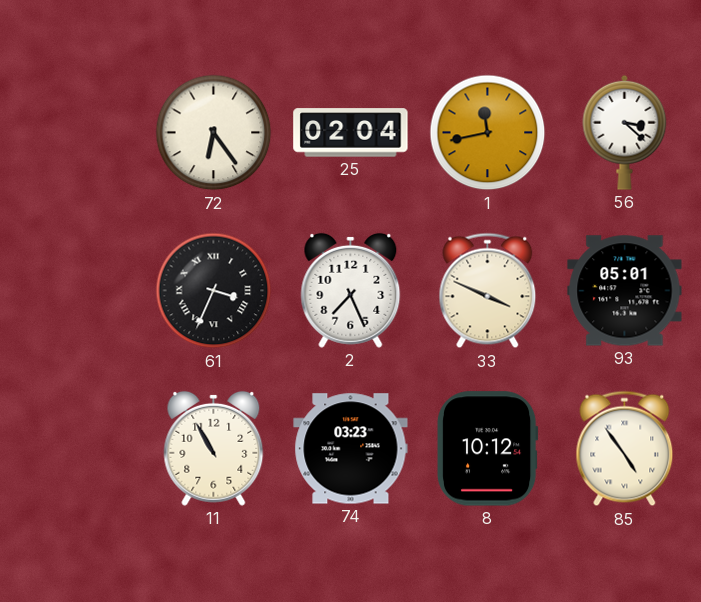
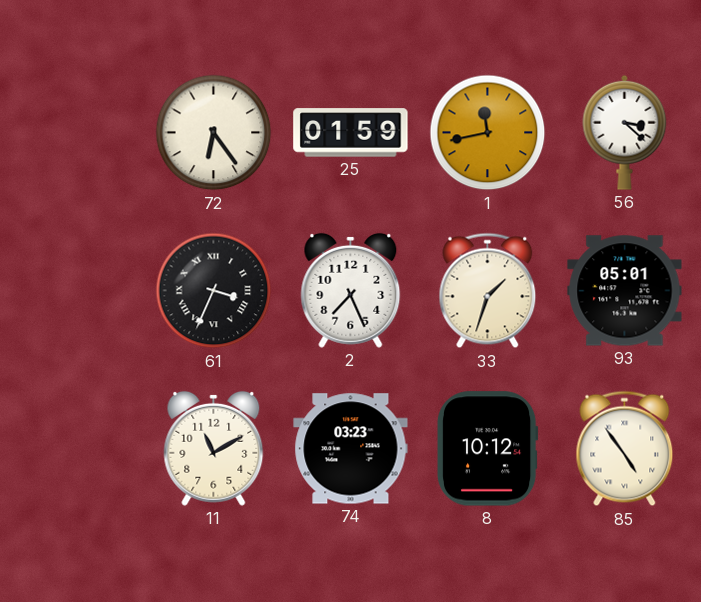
25: 02:04 -> 01:59 (351, 133)
33: 3:49 -> 1:33 (488, 291)
11: 10:55 -> 11:10 (214, 448)
